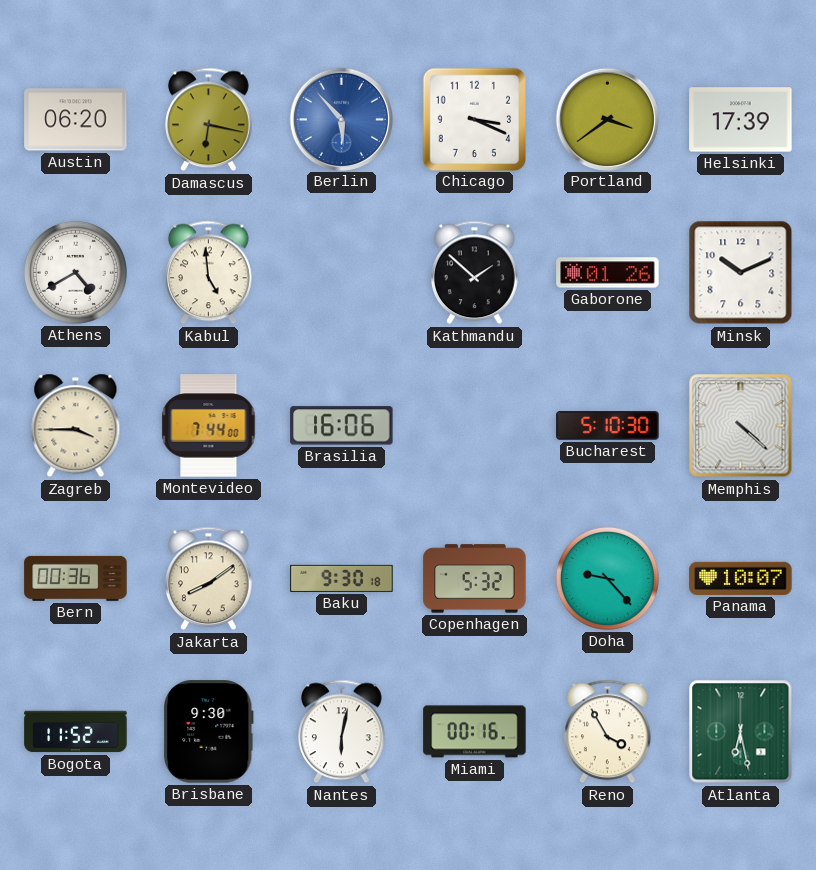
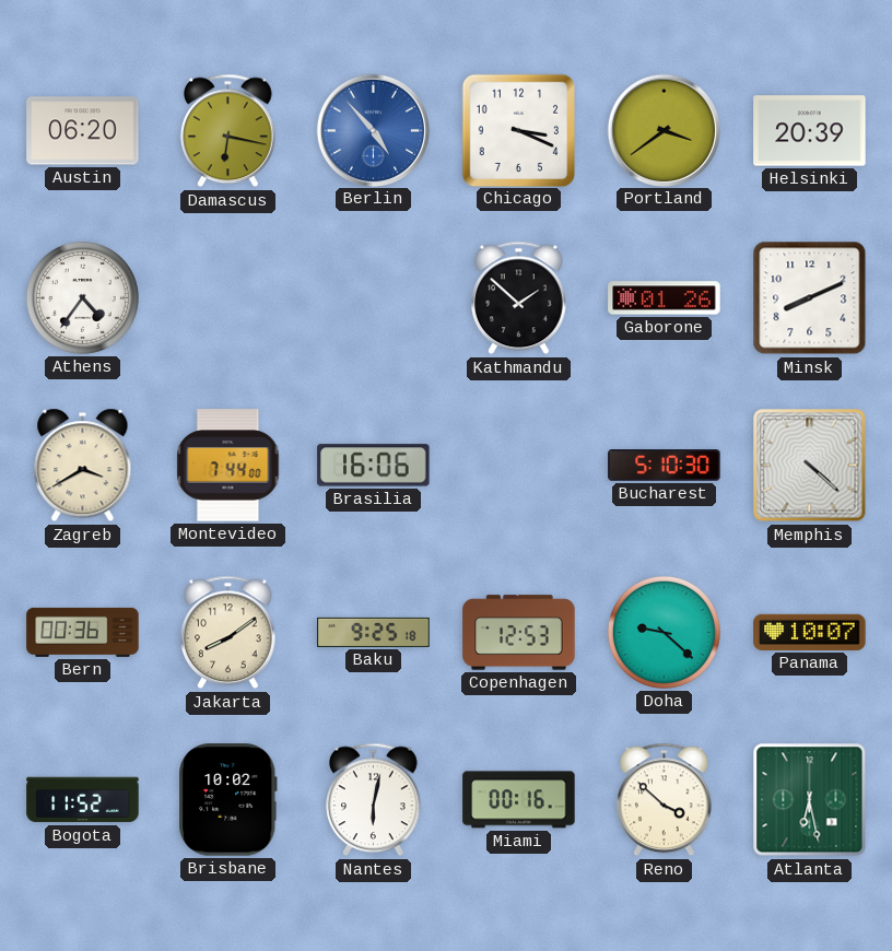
Berlin: 5:53 -> 4:53 (373, 130)
Helsinki: 17:39 -> 20:39 (810, 131)
Athens: 4:40 -> 4:36 (82, 297)
Kabul: 4:59 -> none (209, 273)
Minsk: 10:11 -> 8:11 (810, 298)
Zagreb: 3:45 -> 3:40 (83, 466)
Baku: 9:30 -> 9:25 (374, 632)
Copenhagen: 5:32 -> 12:53 (519, 633)
Doha: 9:23 -> 9:22 (664, 632)
Brisbane: 9:30 -> 10:02 (228, 800)
Reno: 3:55 -> 3:52 (665, 800)
